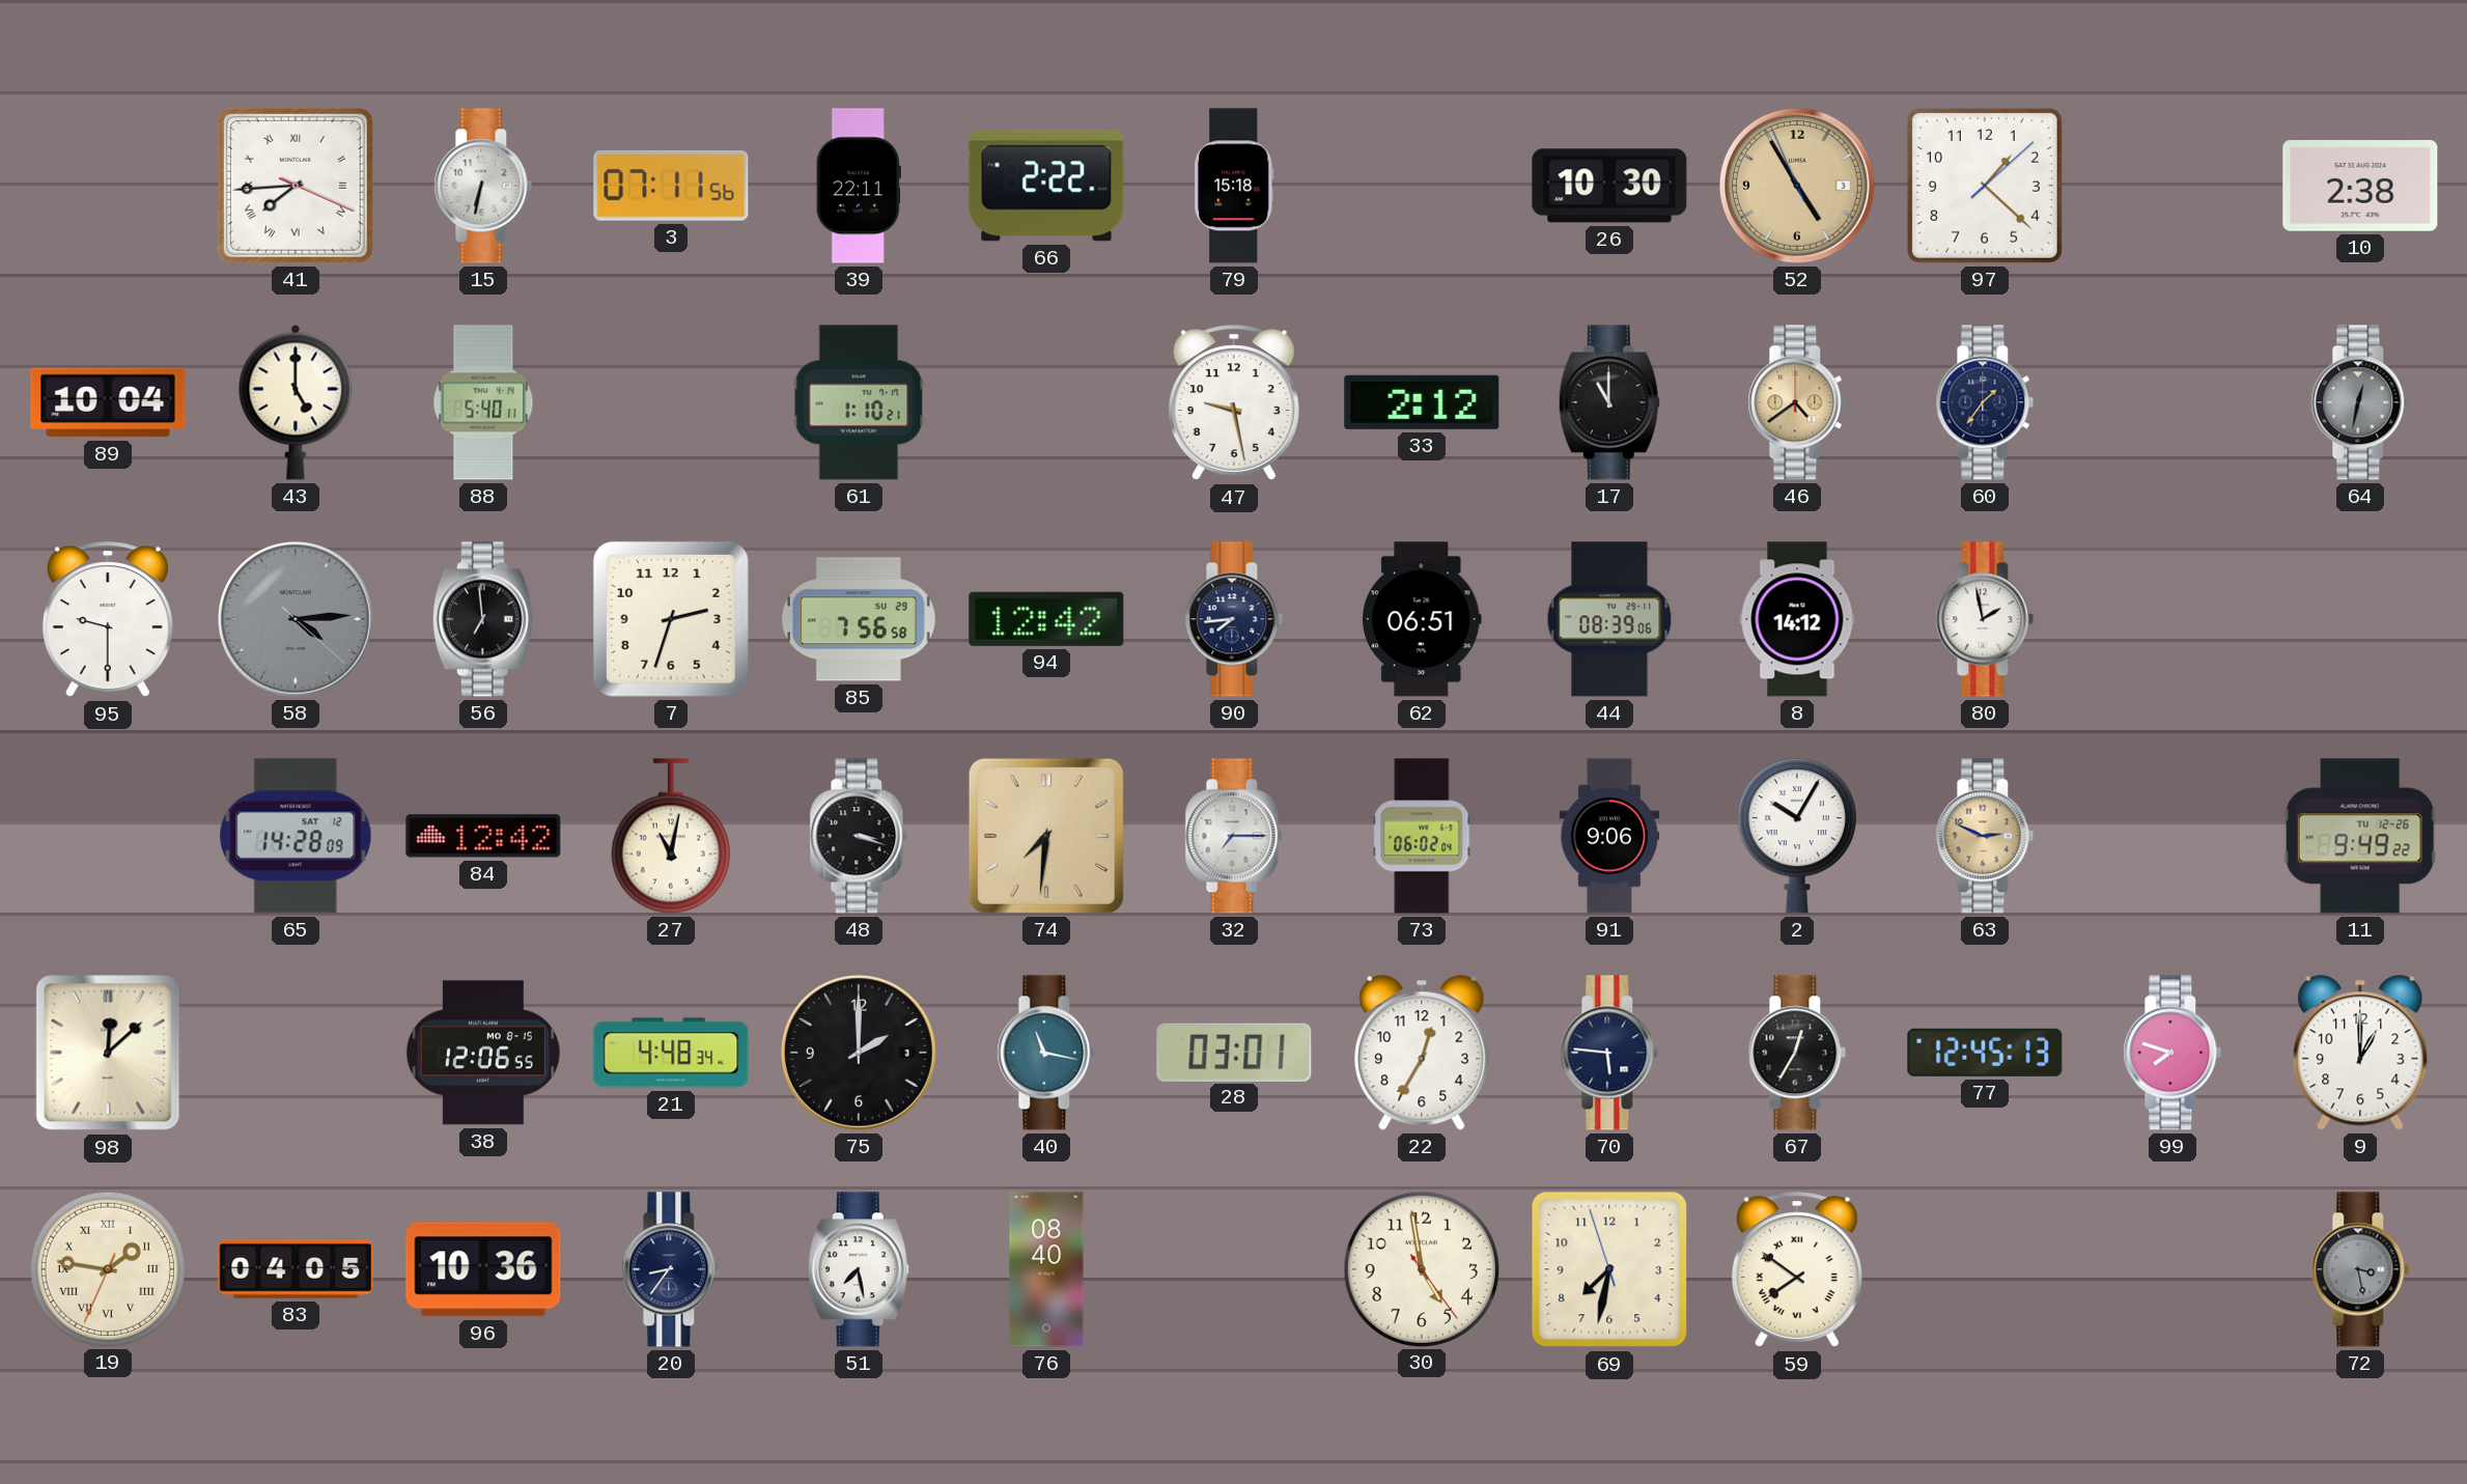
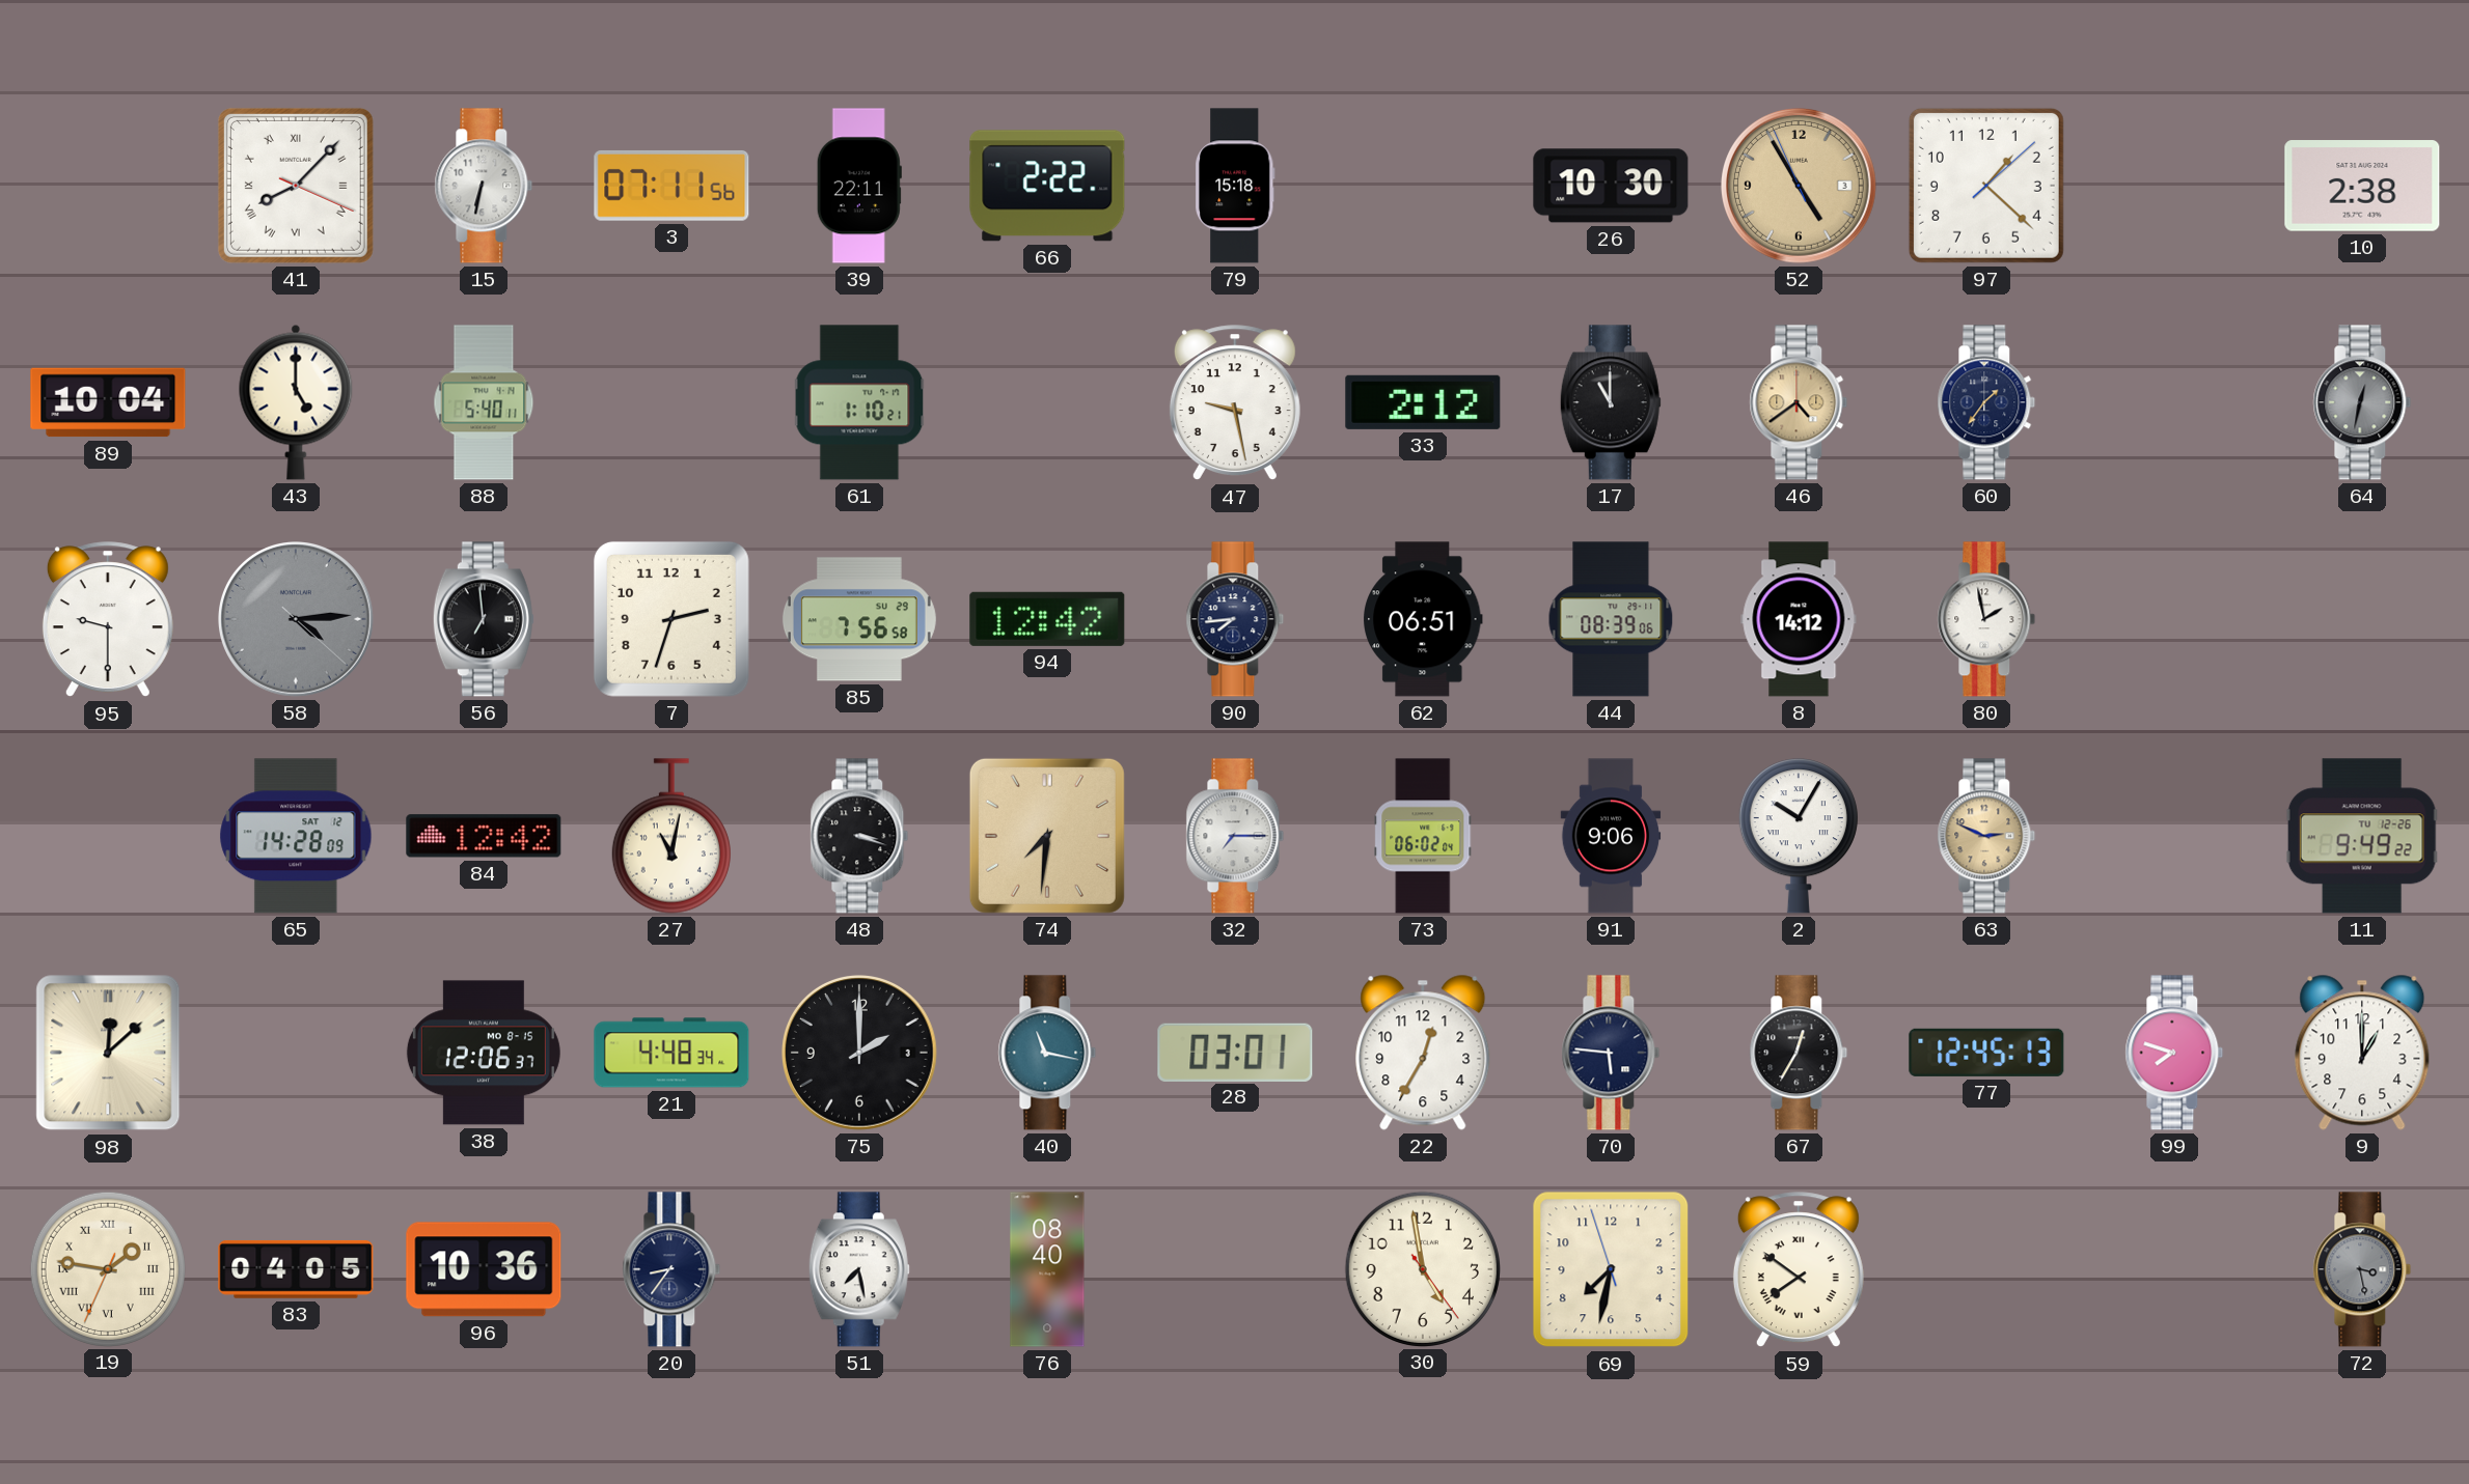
41: 7:44 -> 8:07 (296, 186)
38: 12:06:55 -> 12:06:37 (484, 1053)
